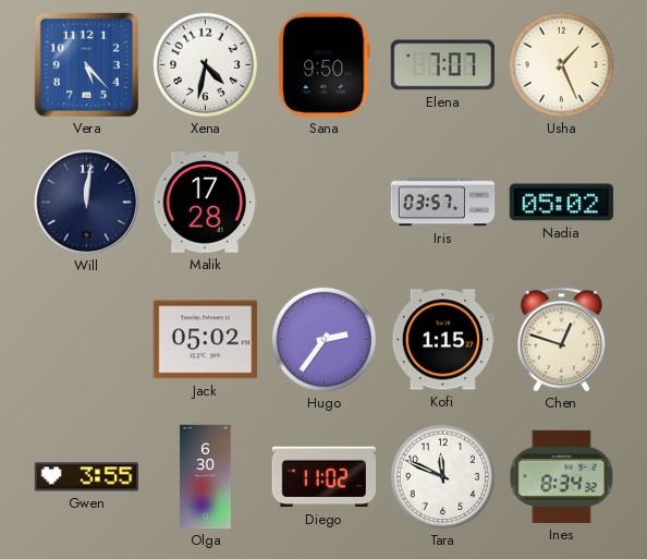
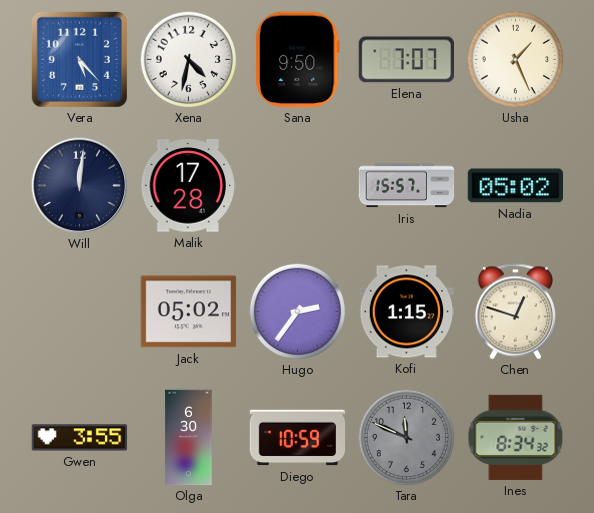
Iris: 03:57 -> 15:57 (407, 186)
Diego: 11:02 -> 10:59 (298, 438)
Tara dial: white -> grey (406, 437)
